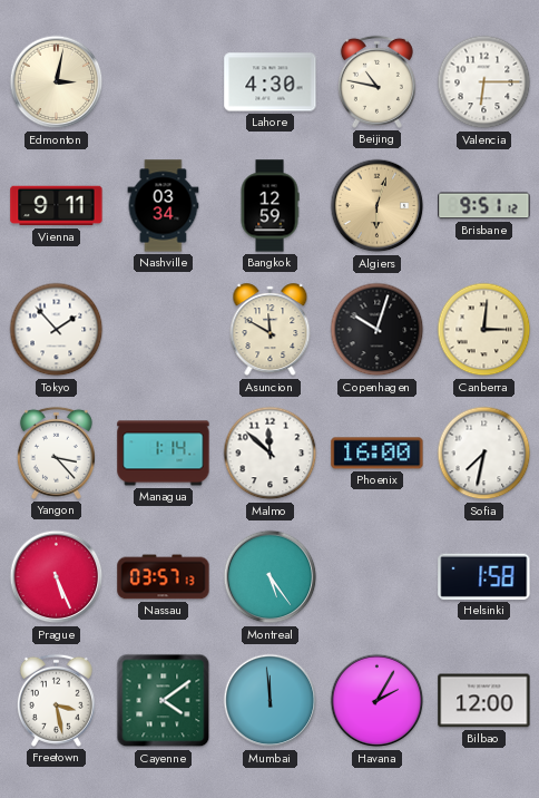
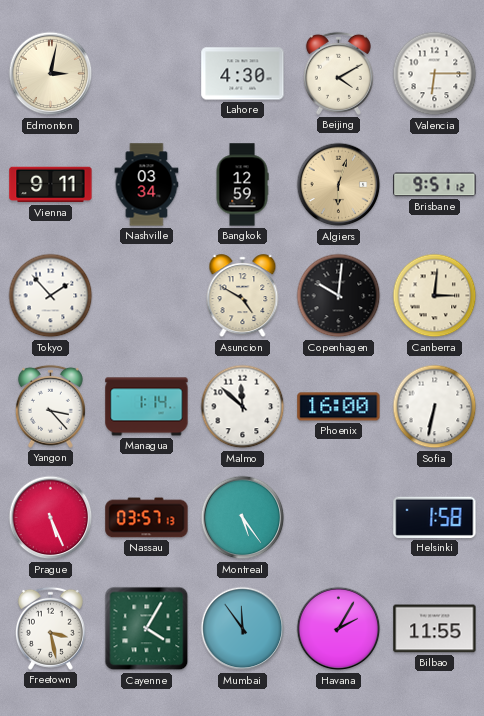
Beijing: 10:47 -> 4:10 (338, 73)
Asuncion: 11:50 -> 4:50 (243, 296)
Copenhagen: 10:03 -> 10:01 (339, 296)
Sofia: 7:32 -> 6:32 (435, 407)
Cayenne: 4:09 -> 4:05 (147, 629)
Mumbai: 11:59 -> 11:54 (243, 629)
Bilbao: 12:00 -> 11:55 (435, 629)
